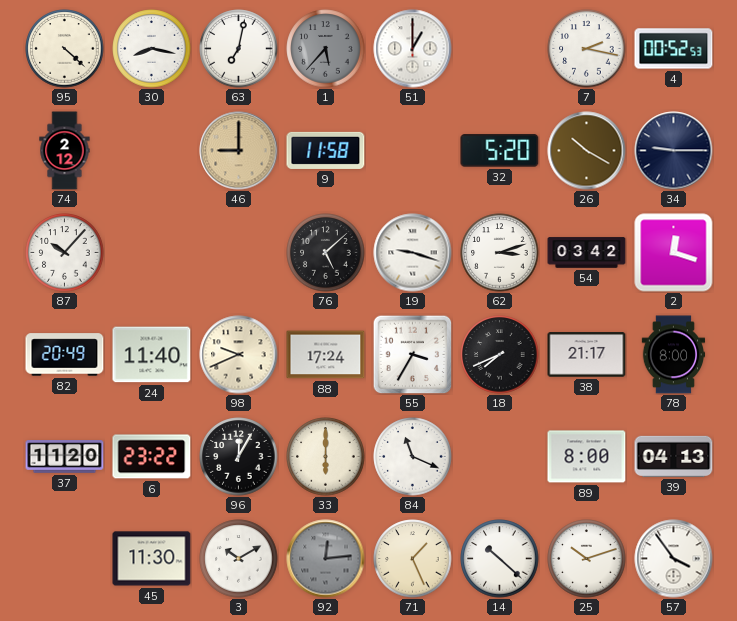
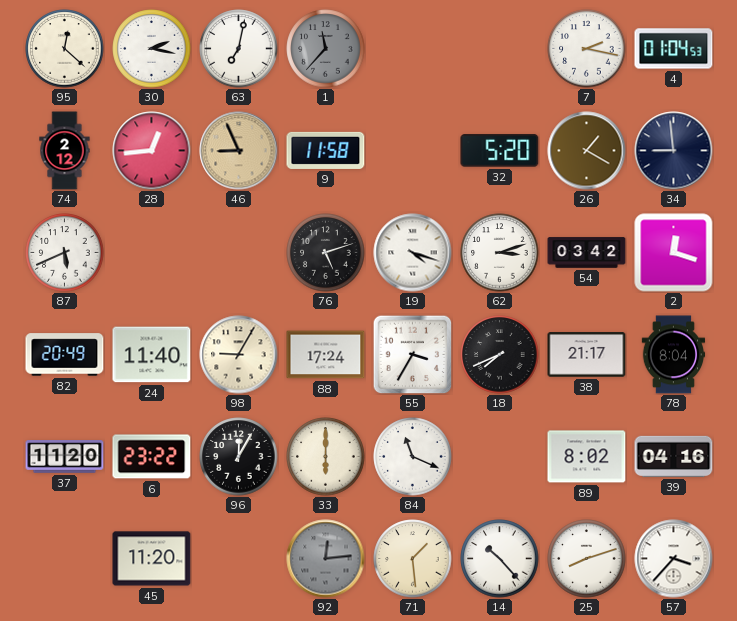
95: 4:22 -> 12:22 (65, 49)
30: 8:17 -> 2:17 (152, 49)
1: 5:37 -> 11:37 (326, 49)
51: 1:00 -> none (413, 49)
4: 00:52 -> 01:04 (674, 49)
28: none -> 12:44 (152, 151)
46: 9:00 -> 8:56 (239, 151)
26: 10:20 -> 1:20 (587, 151)
34: 9:15 -> 8:59 (674, 151)
87: 10:07 -> 5:41 (65, 253)
76: 5:08 -> 5:12 (326, 253)
19: 9:18 -> 4:18 (413, 253)
98: 9:41 -> 9:05 (239, 355)
78: 8:00 -> 8:04 (674, 355)
89: 8:00 -> 8:02 (587, 457)
39: 04:13 -> 04:16 (674, 456)
45: 11:30 -> 11:20 (152, 559)
3: 10:10 -> none (239, 559)
71: 1:26 -> 1:29 (413, 559)
14: 10:22 -> 10:23 (500, 559)
25: 10:12 -> 8:12 (587, 559)
57: 3:54 -> 3:37 (674, 559)
